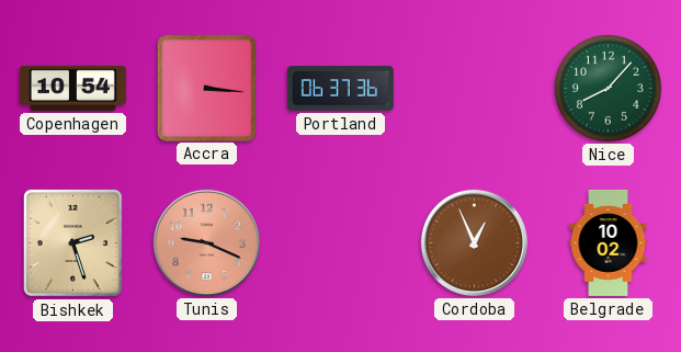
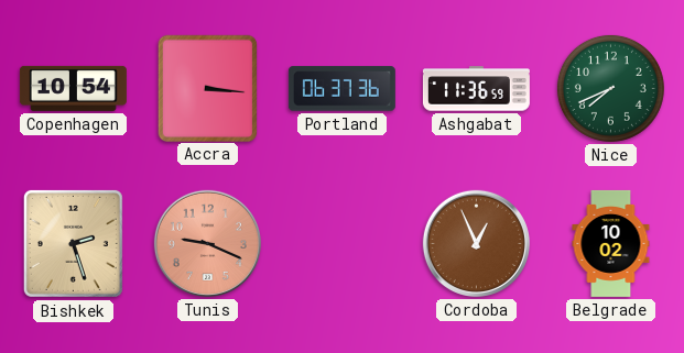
Ashgabat: none -> 11:36 (476, 89)
Nice: 8:07 -> 7:41 (610, 88)
